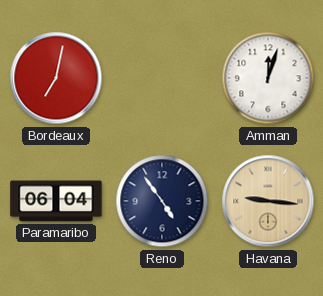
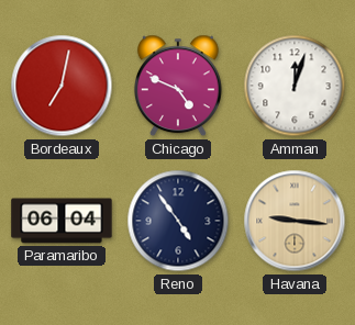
Chicago: none -> 4:49 (178, 86)
